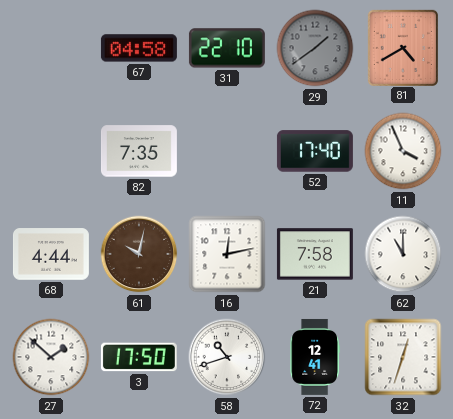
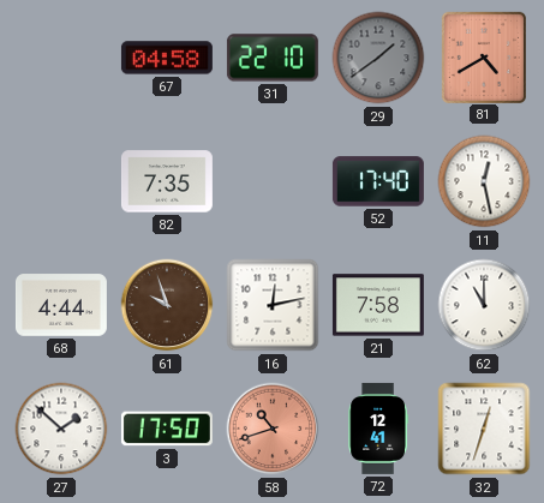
11: 3:56 -> 12:28 (484, 181)
61: 10:02 -> 9:57 (167, 305)
58 dial: white -> salmon (273, 429)
